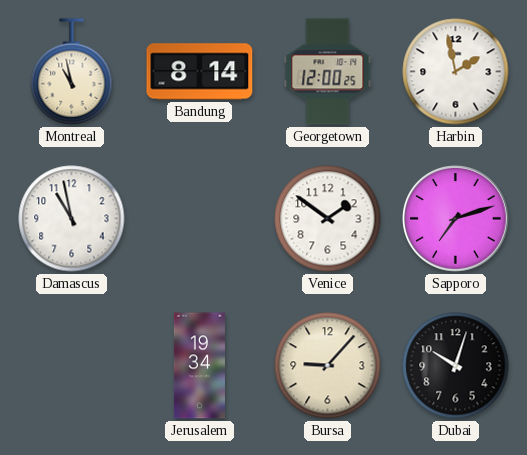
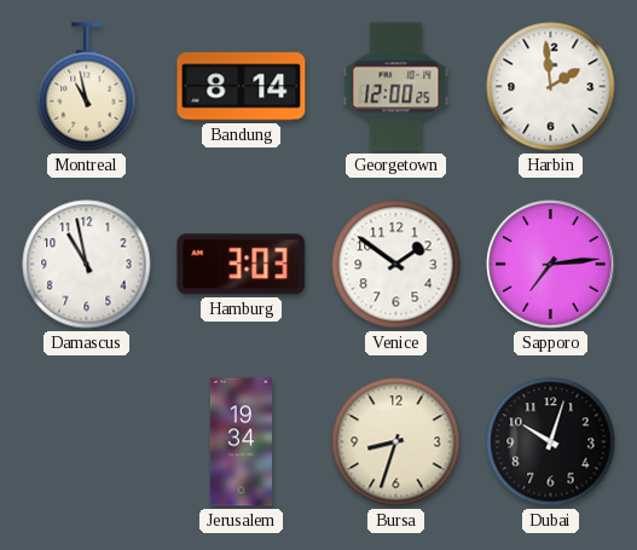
Harbin: 1:58 -> 1:59 (551, 87)
Hamburg: none -> 3:03 (242, 265)
Sapporo: 7:12 -> 7:14 (551, 265)
Bursa: 9:07 -> 8:33 (396, 442)
